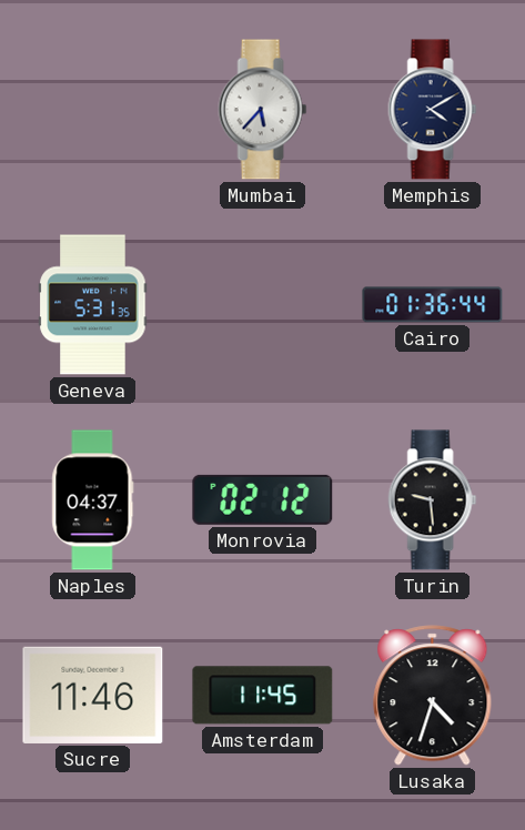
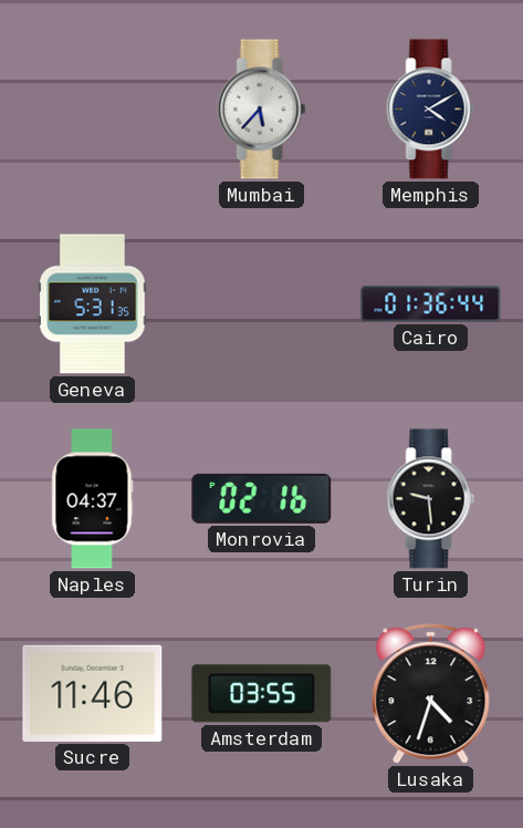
Monrovia: 02:12 -> 02:16 (262, 498)
Amsterdam: 11:45 -> 03:55 (262, 694)
